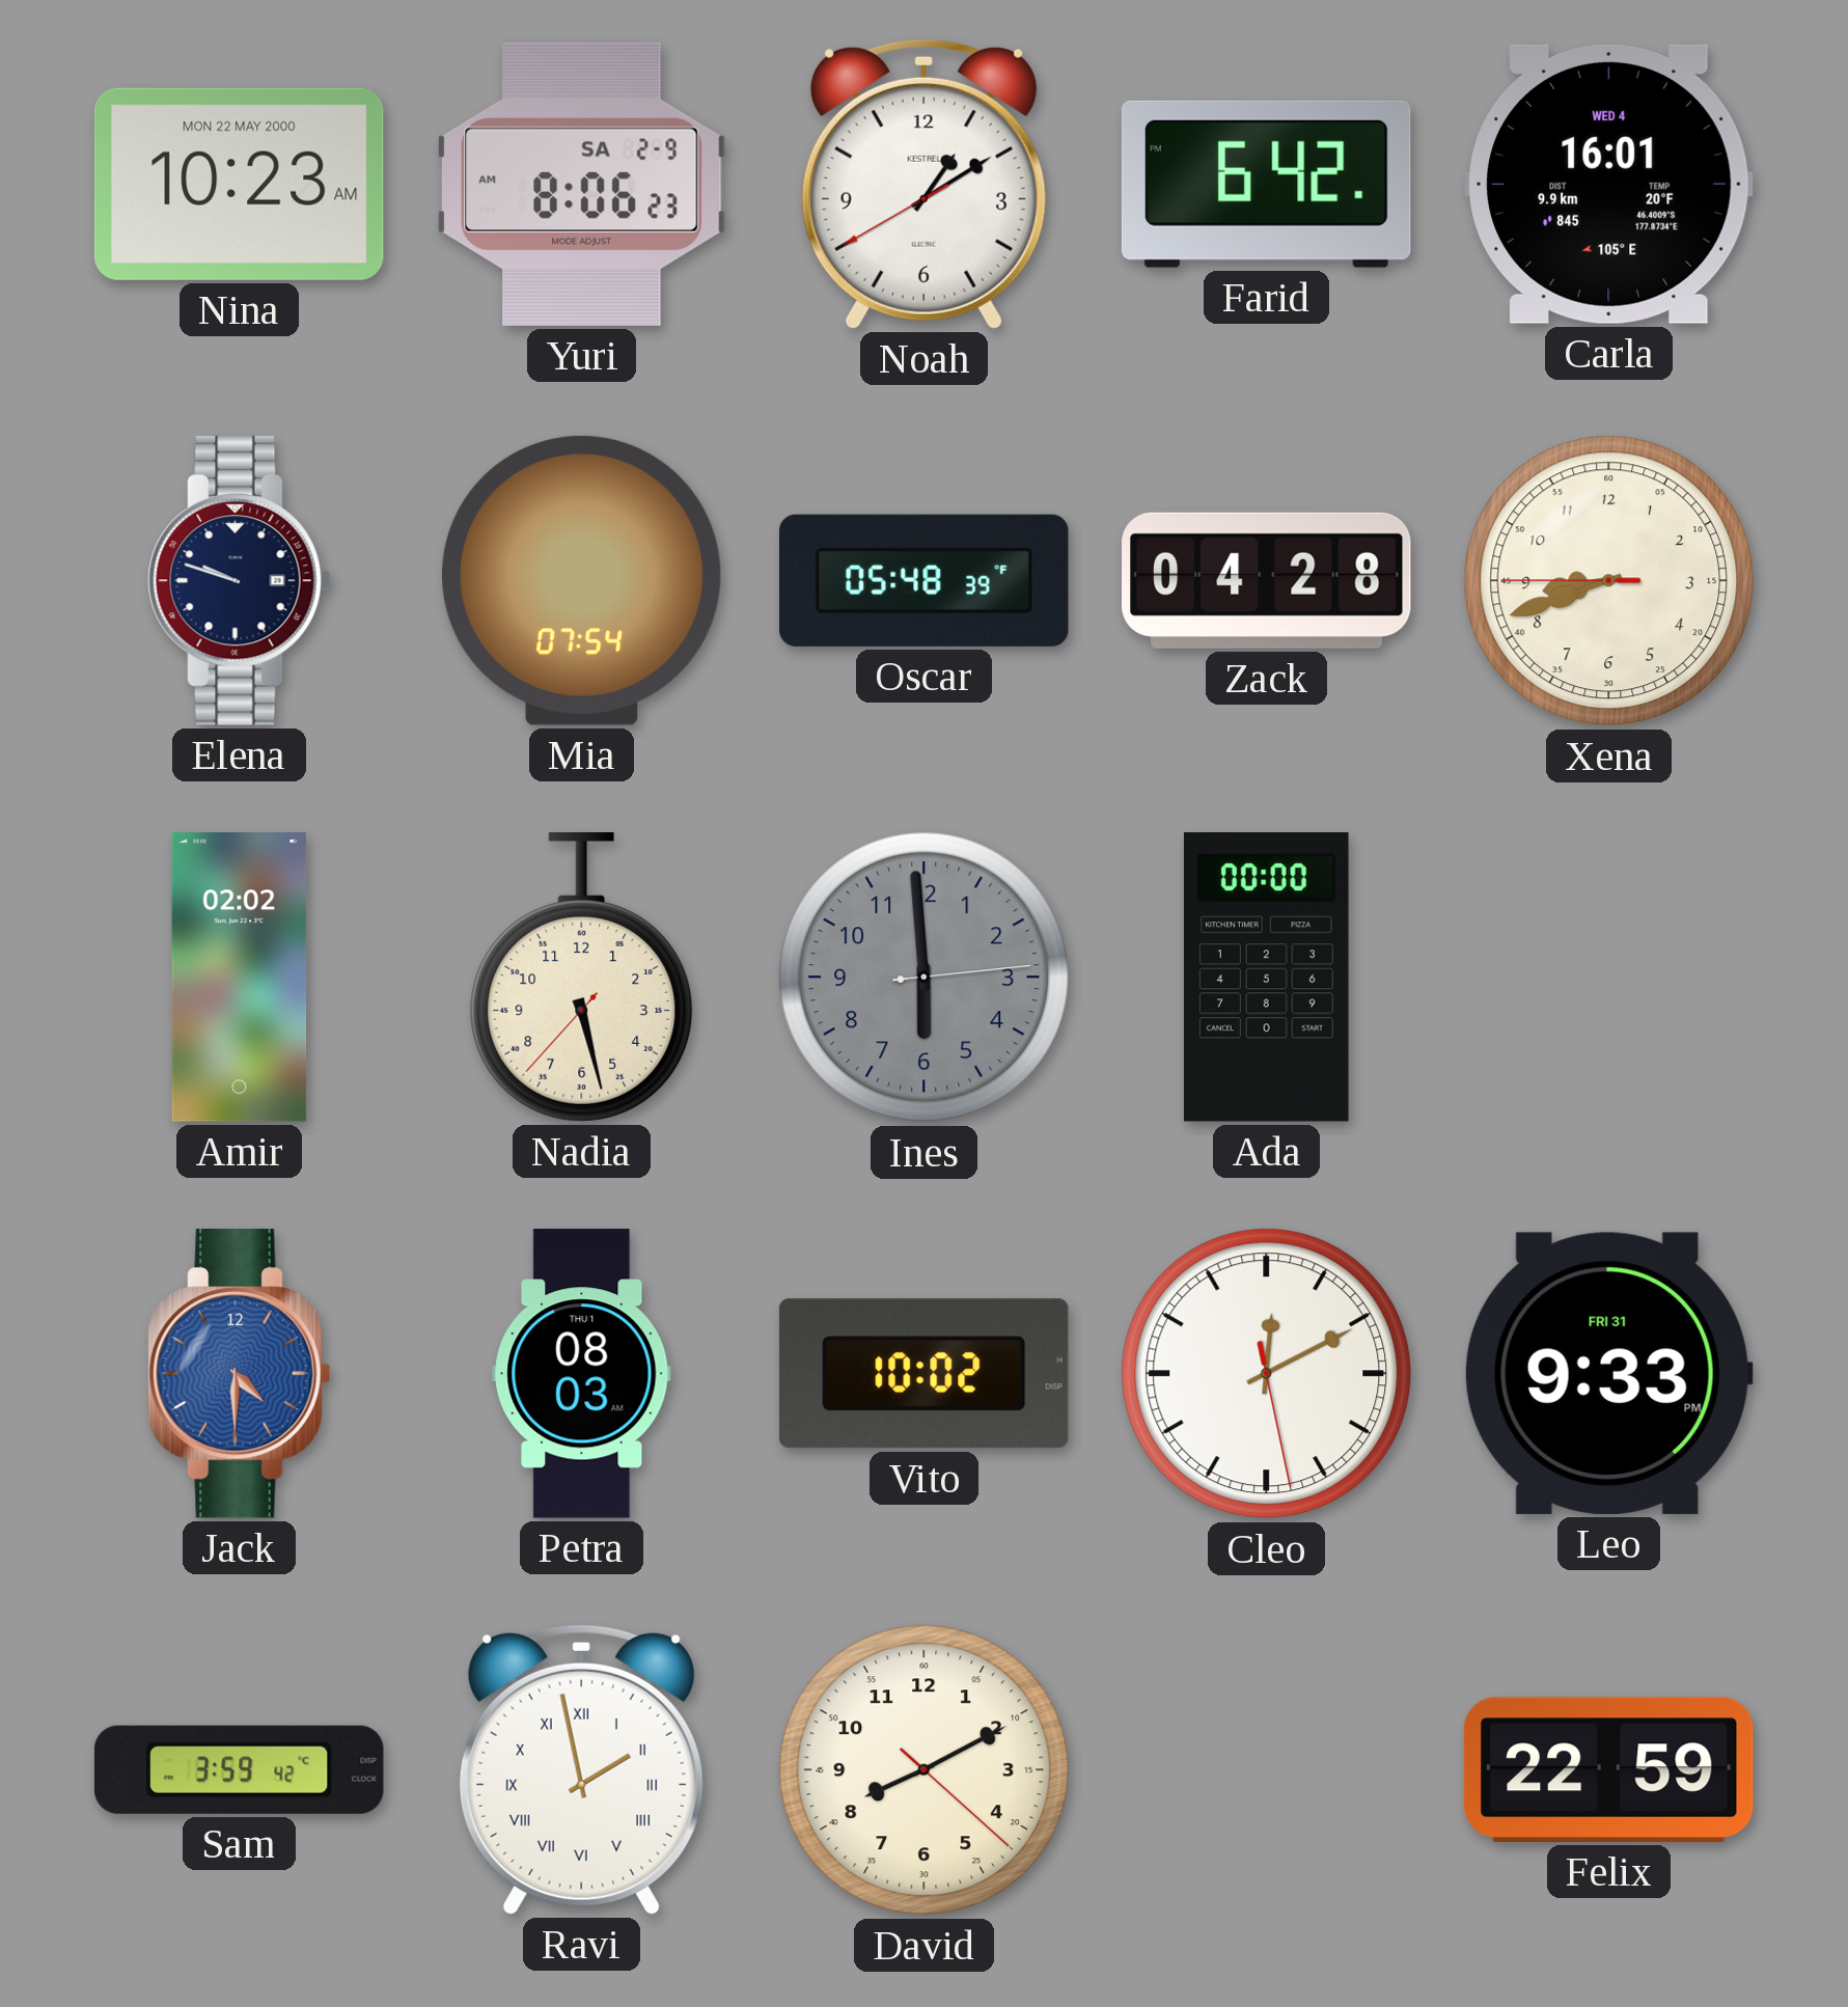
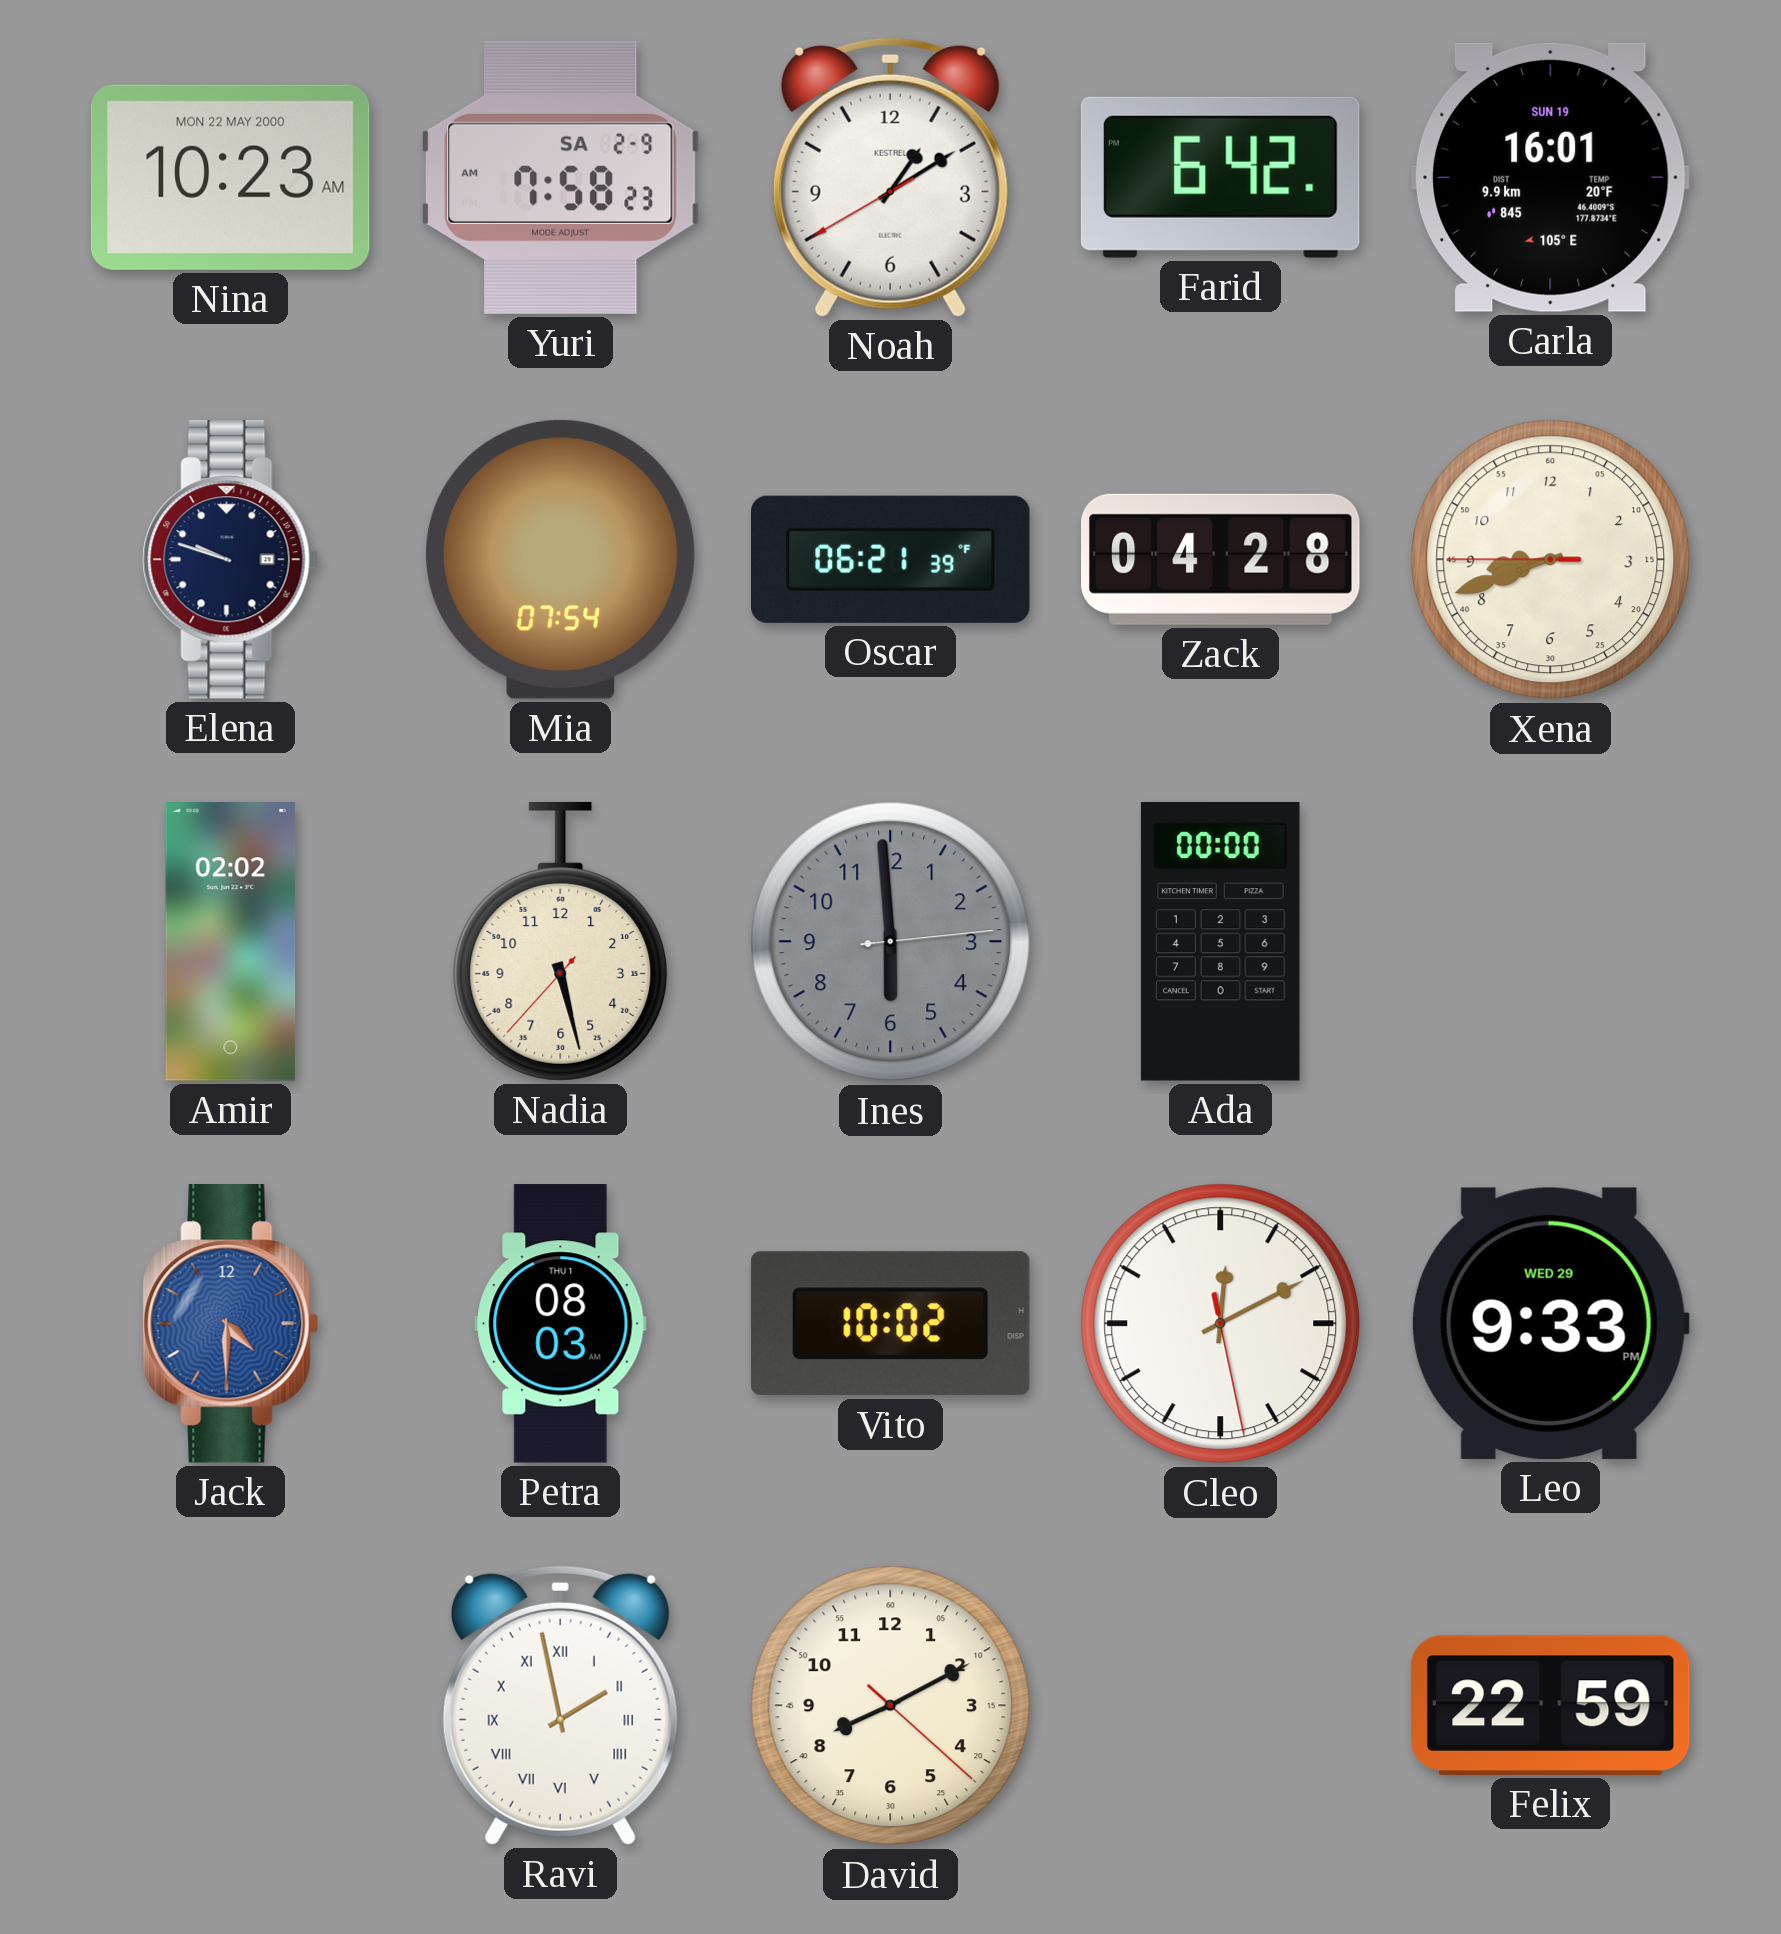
Yuri: 8:06 -> 7:58 (560, 177)
Carla date: WED 4 -> SUN 19 (1550, 177)
Oscar: 05:48 -> 06:21 (891, 559)
Leo date: FRI 31 -> WED 29 (1550, 1323)
Sam: 3:59 -> none (239, 1769)
